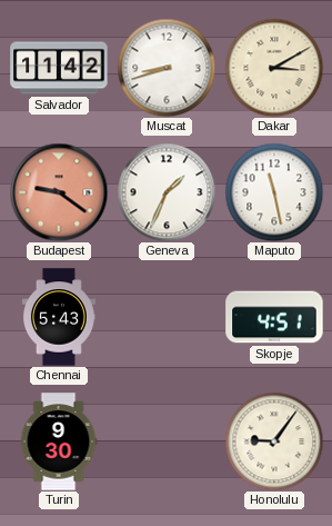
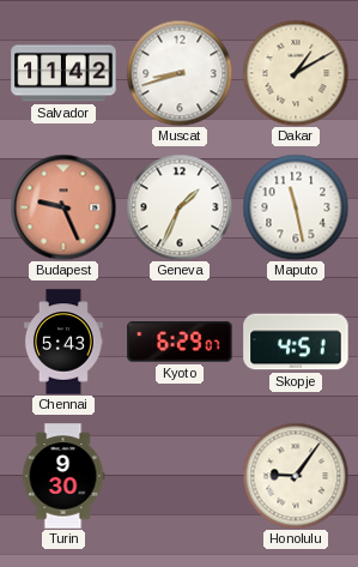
Dakar: 3:10 -> 1:10 (296, 73)
Budapest: 9:21 -> 9:26 (63, 207)
Kyoto: none -> 6:29 (180, 342)
